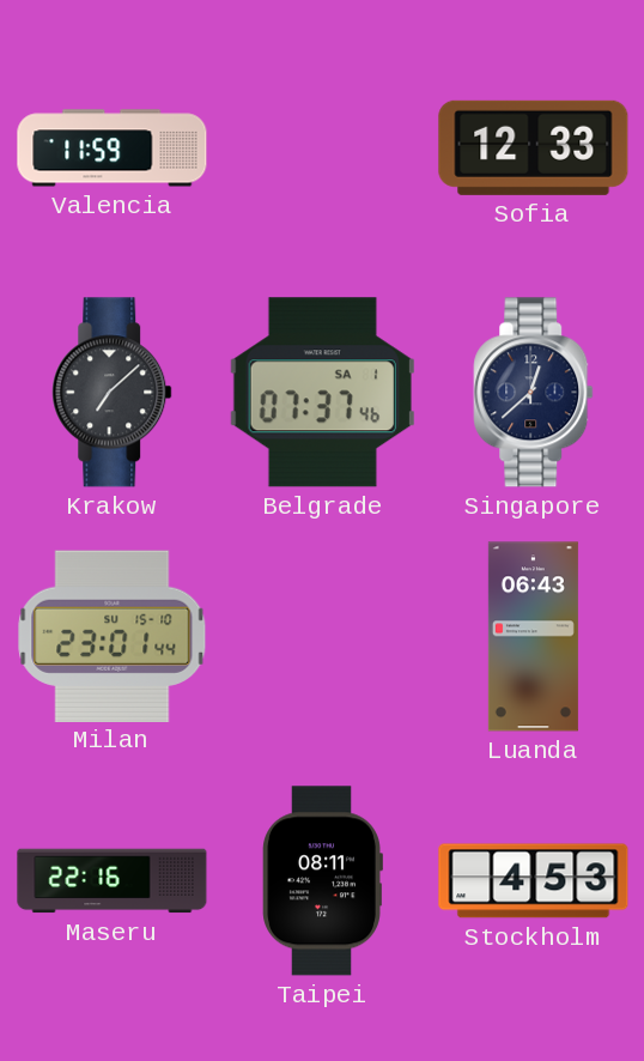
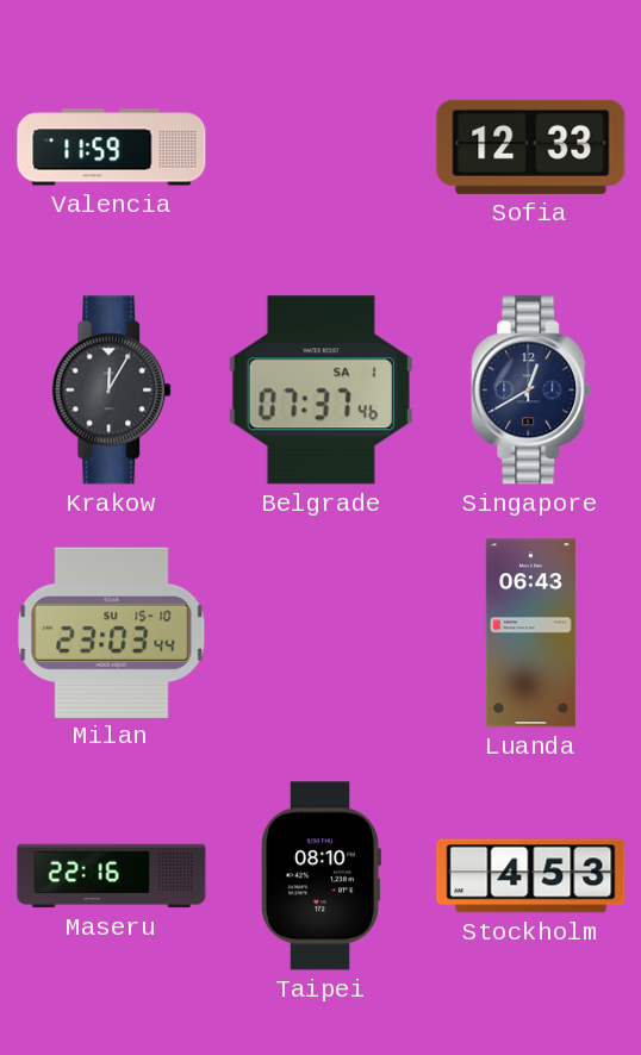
Krakow: 7:08 -> 12:05 (112, 391)
Singapore: 12:38 -> 12:40 (531, 391)
Milan: 23:01 -> 23:03 (112, 632)
Taipei: 08:11 -> 08:10 (320, 876)
